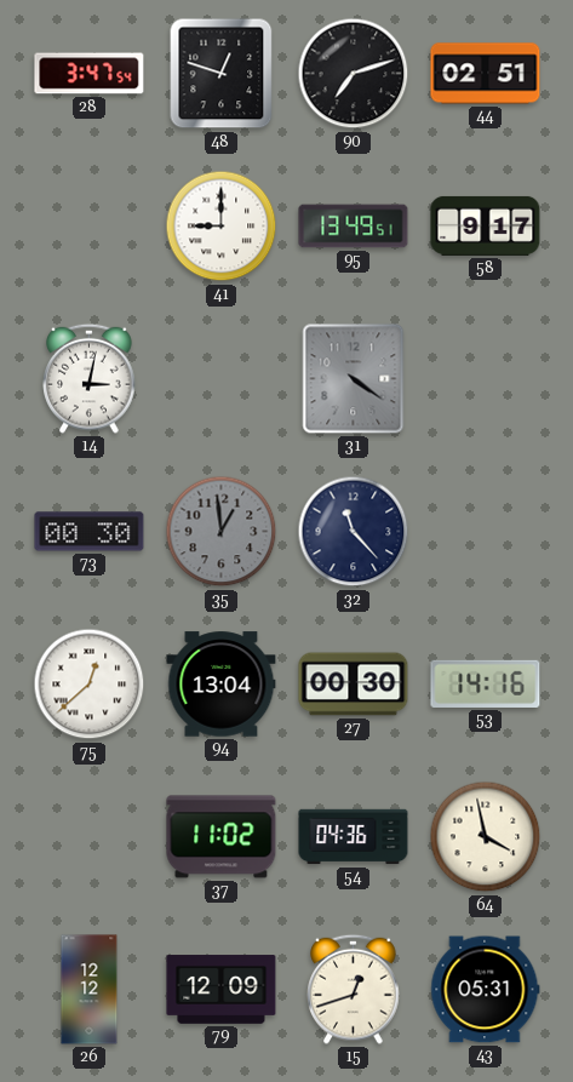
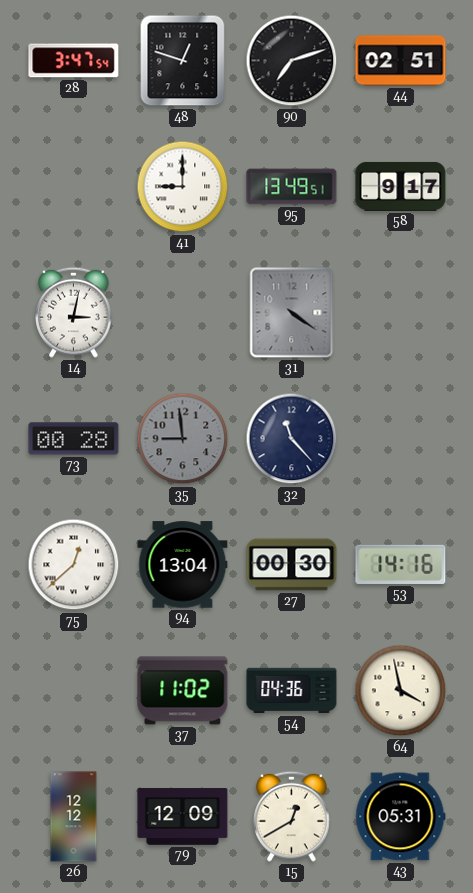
73: 00:30 -> 00:28 (74, 439)
35: 12:59 -> 8:59 (183, 439)
15: 12:42 -> 12:40 (292, 816)
